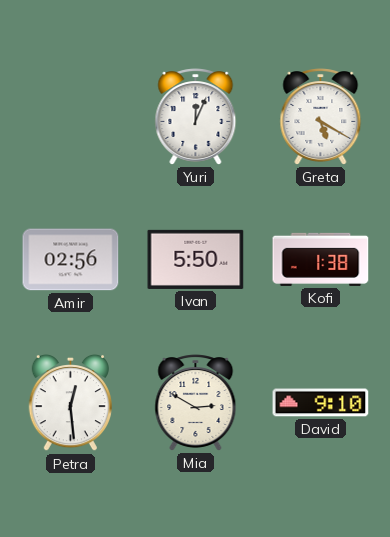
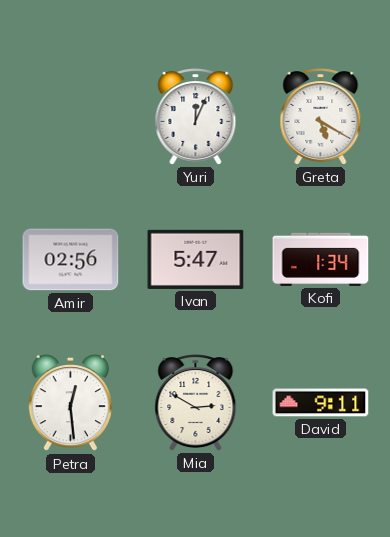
Ivan: 5:50 -> 5:47 (196, 259)
Kofi: 1:38 -> 1:34 (321, 259)
David: 9:10 -> 9:11 (321, 403)
